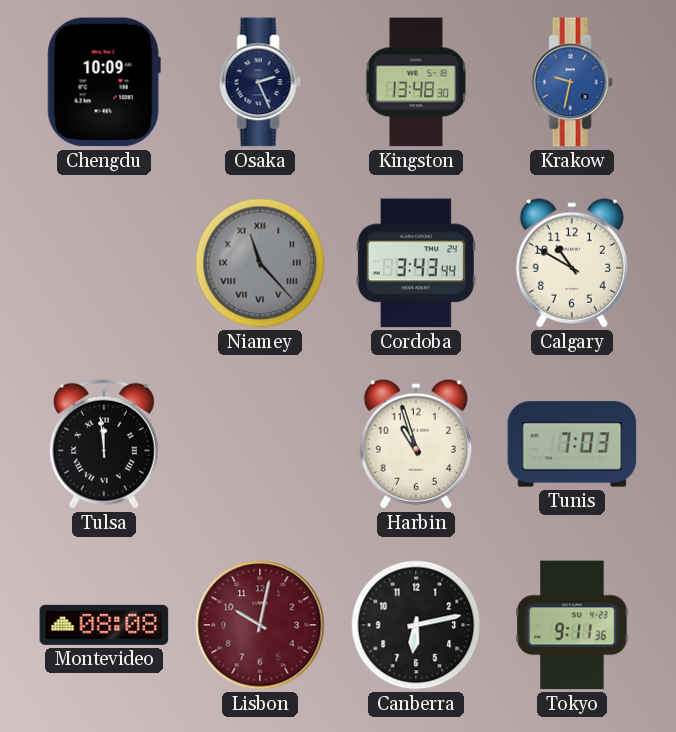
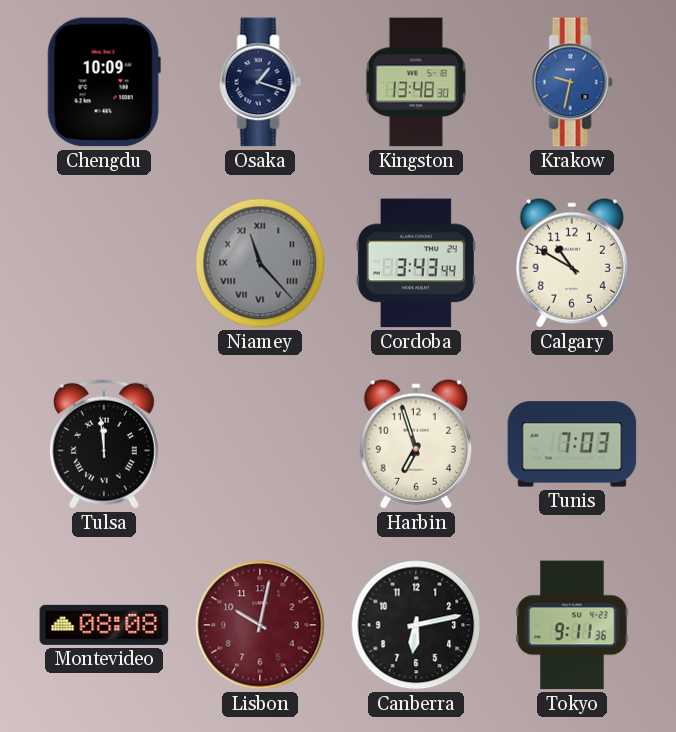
Osaka: 2:26 -> 1:18 (260, 82)
Harbin: 10:57 -> 6:57 (416, 444)
